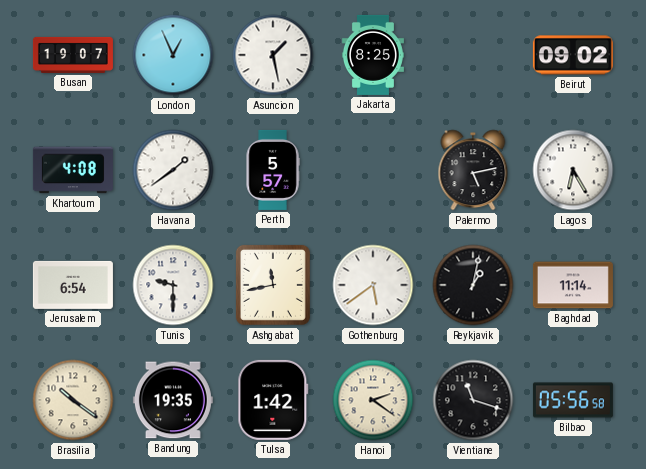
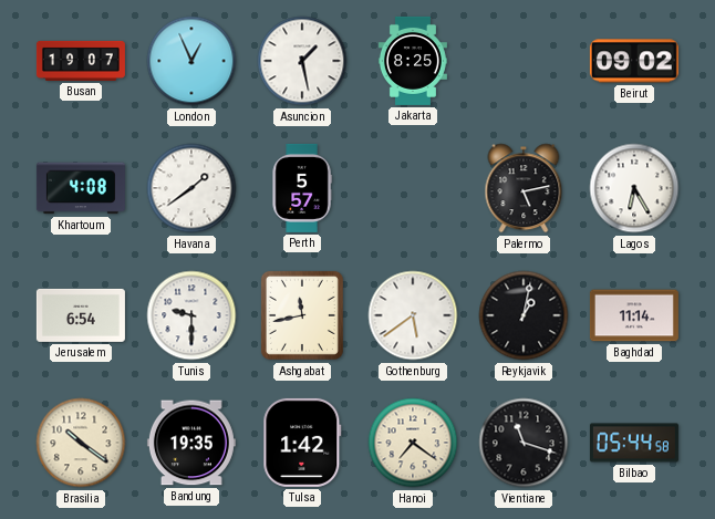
Hanoi: 2:21 -> 7:21 (413, 443)
Bilbao: 05:56 -> 05:44 (634, 443)
